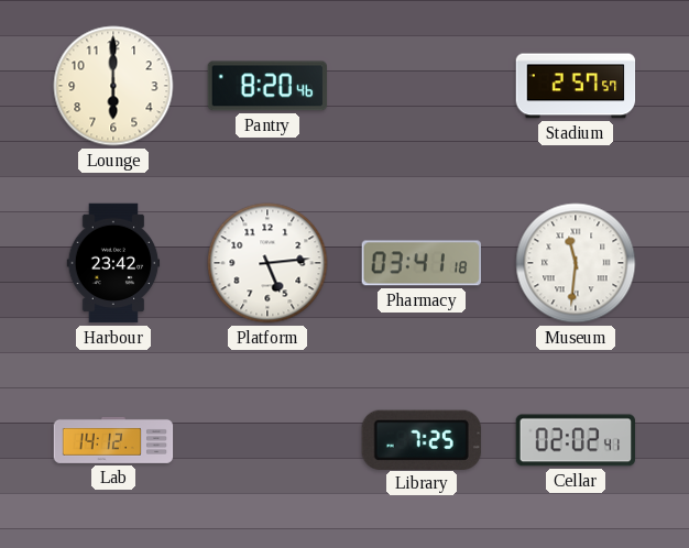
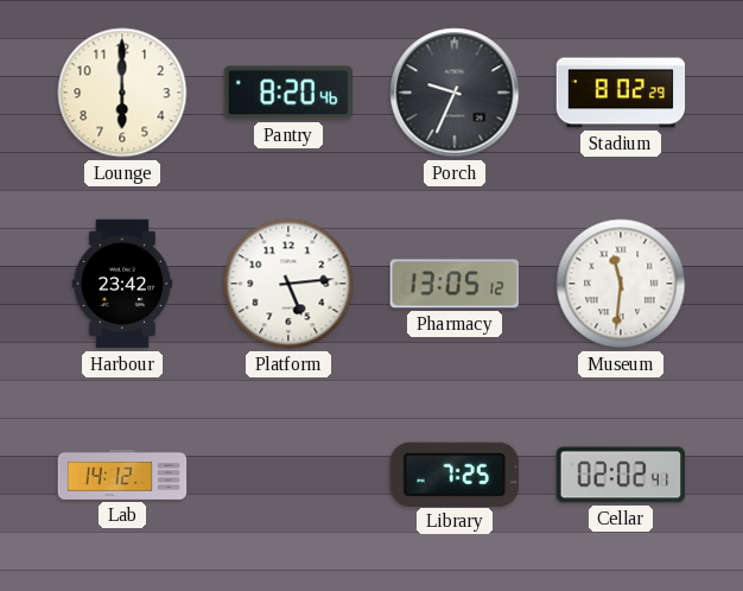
Porch: none -> 9:34 (455, 93)
Stadium: 2:57 -> 8:02 (621, 93)
Pharmacy: 03:41 -> 13:05 (453, 284)
